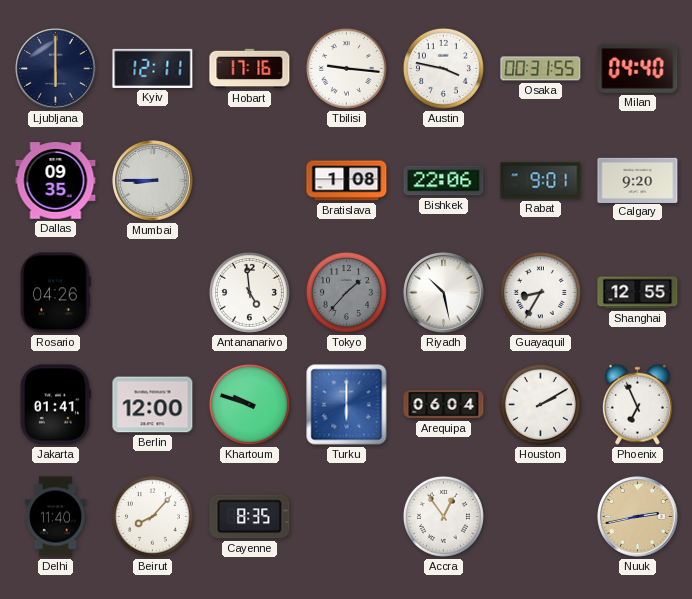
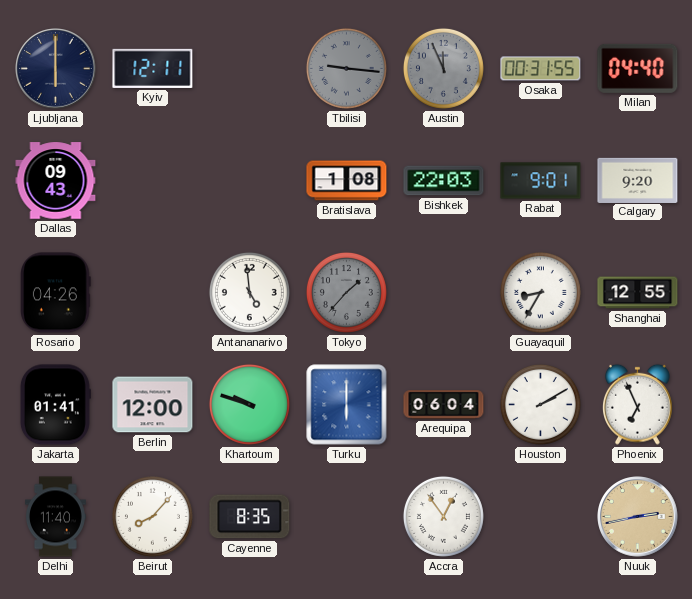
Hobart: 17:16 -> none (250, 69)
Tbilisi dial: white -> grey (346, 68)
Austin: 3:47 -> 11:56 (443, 68)
Austin dial: white -> grey (443, 68)
Dallas: 09:35 -> 09:43 (56, 181)
Mumbai: 8:45 -> none (153, 181)
Bishkek: 22:06 -> 22:03 (444, 181)
Riyadh: 10:28 -> none (444, 293)
